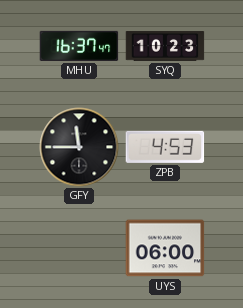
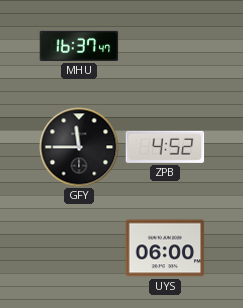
SYQ: 10:23 -> none (165, 46)
ZPB: 4:53 -> 4:52 (165, 147)
